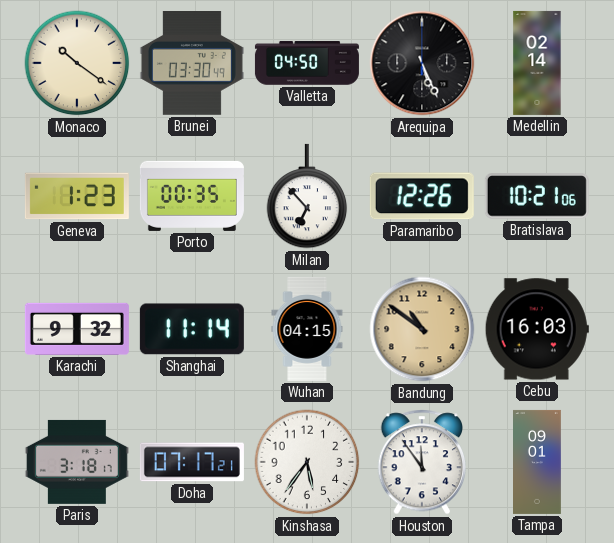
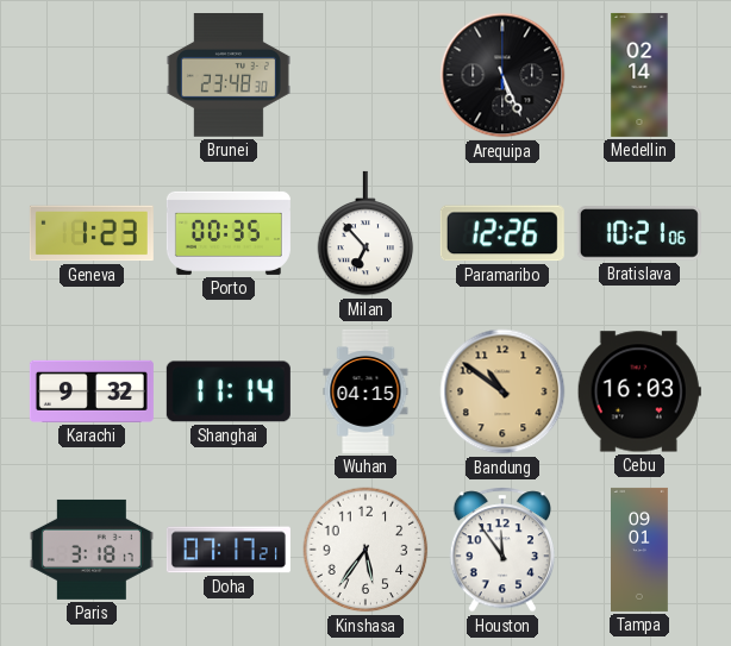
Monaco: 10:21 -> none (77, 63)
Brunei: 03:30 -> 23:48 (229, 76)
Valletta: 04:50 -> none (307, 63)
